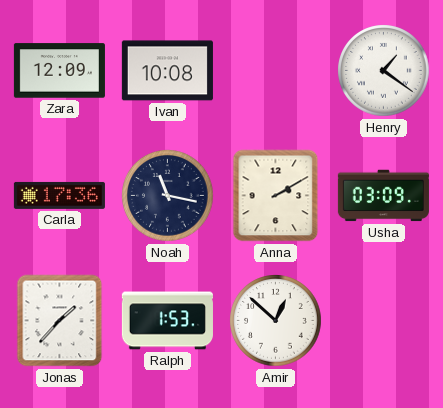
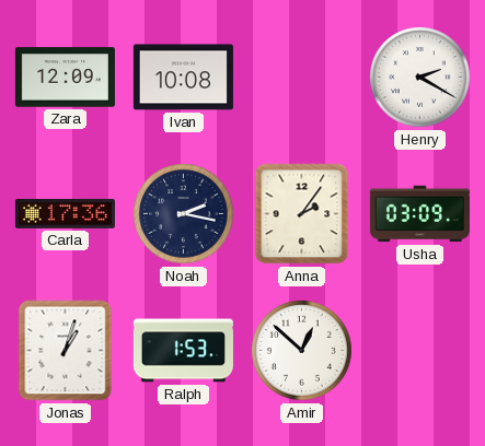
Henry: 1:21 -> 2:20 (420, 78)
Noah: 11:17 -> 2:17 (184, 214)
Anna: 2:10 -> 2:06 (302, 214)
Jonas: 1:37 -> 1:03 (66, 351)
